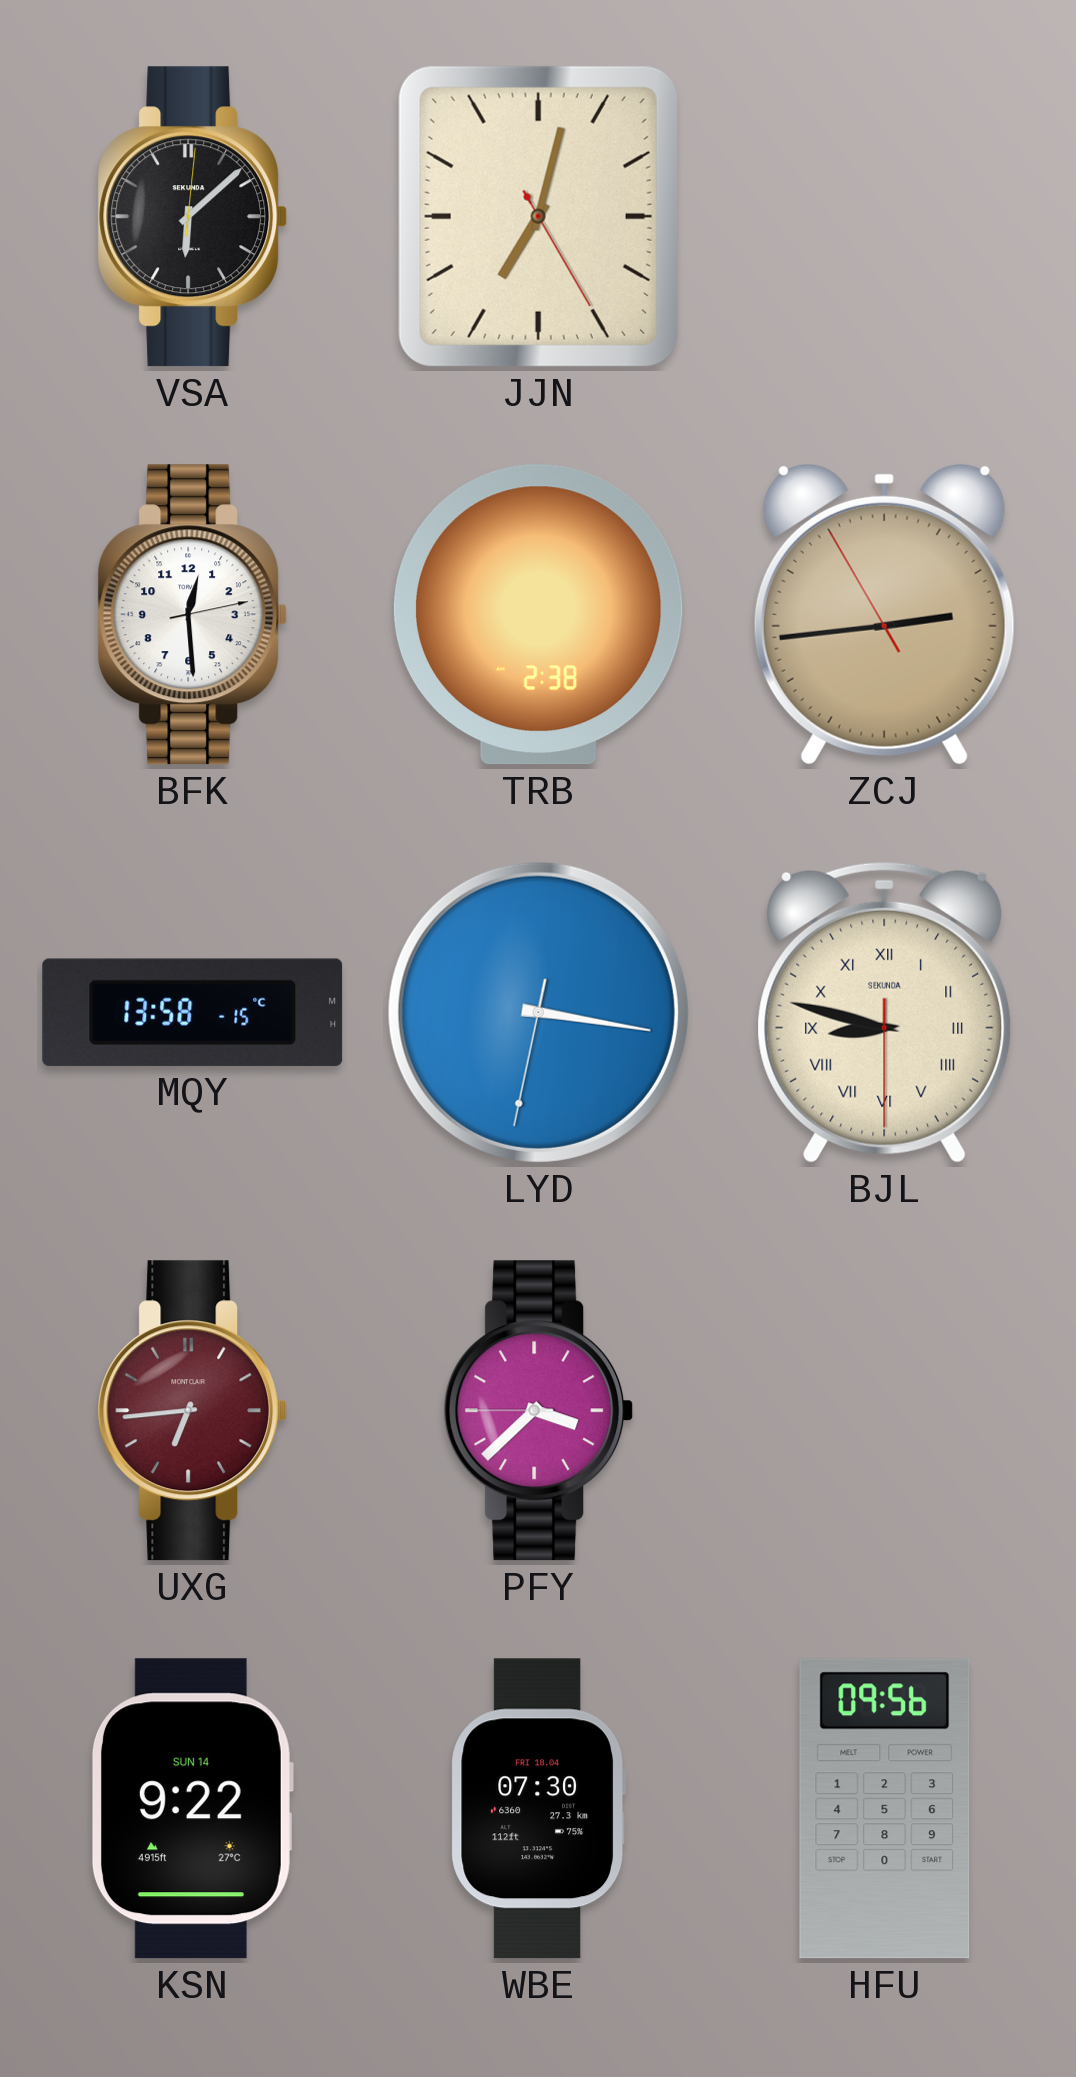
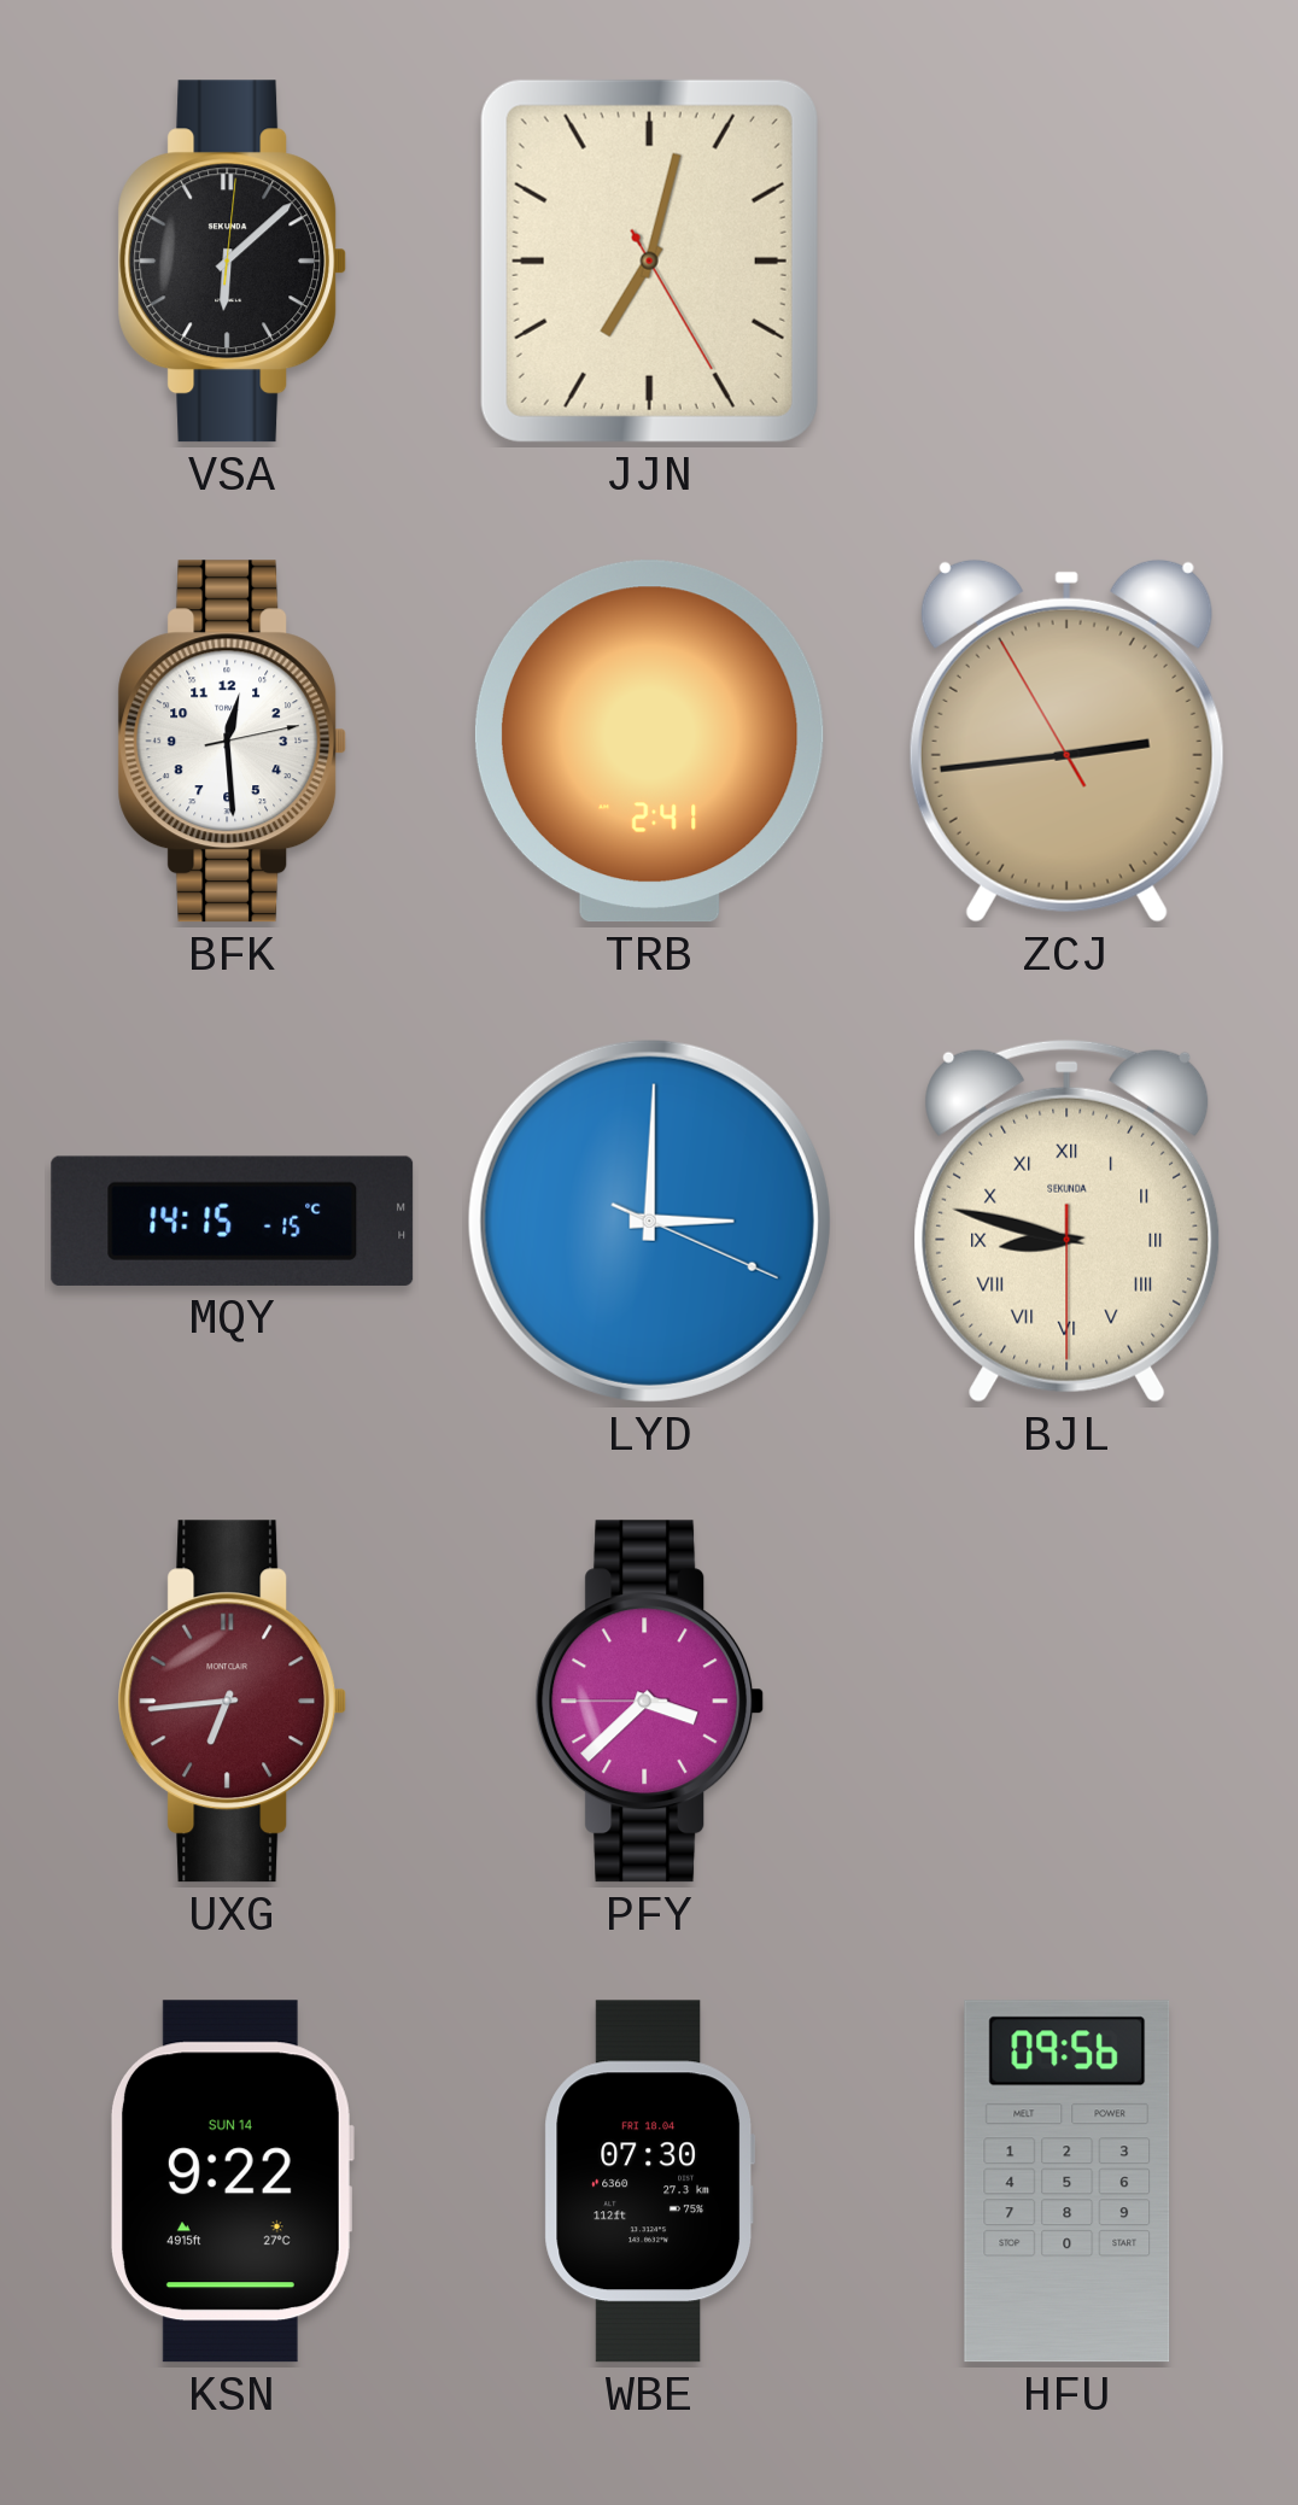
TRB: 2:38 -> 2:41 (649, 742)
MQY: 13:58 -> 14:15 (233, 1221)
LYD: 3:16 -> 3:00 (649, 1221)
